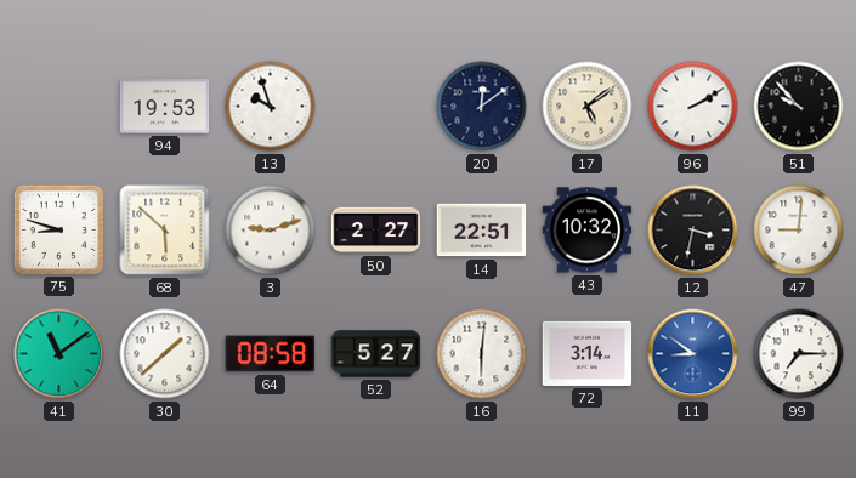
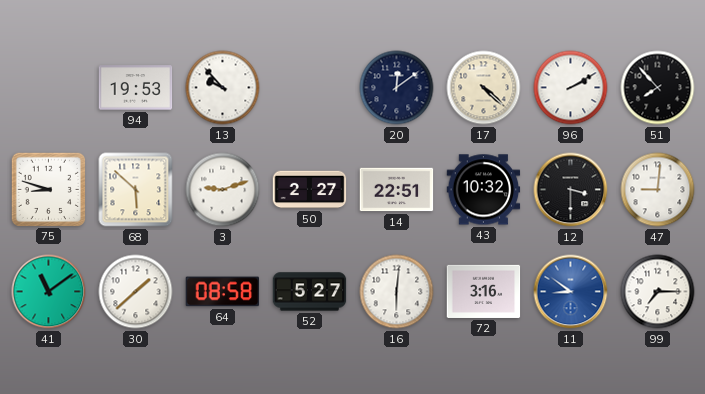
13: 9:57 -> 9:53 (223, 88)
17: 5:09 -> 4:22 (484, 88)
51: 9:53 -> 7:53 (658, 88)
12: 3:32 -> 3:30 (571, 190)
72: 3:14 -> 3:16 (484, 291)
